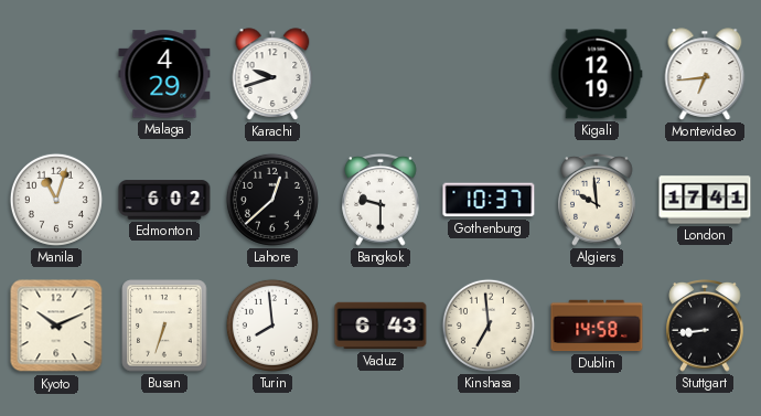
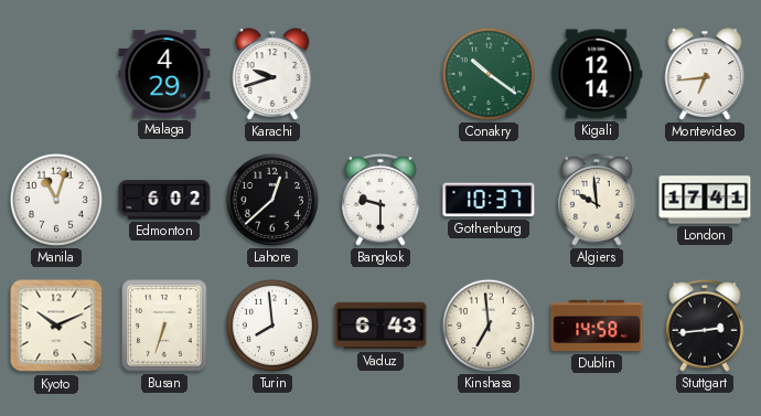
Conakry: none -> 10:21 (489, 74)
Kigali: 12:19 -> 12:14 (597, 74)
Stuttgart: 8:44 -> 2:44 (705, 327)
